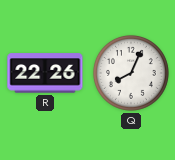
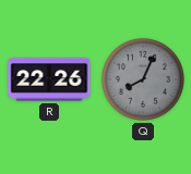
Q dial: white -> grey (143, 79)
